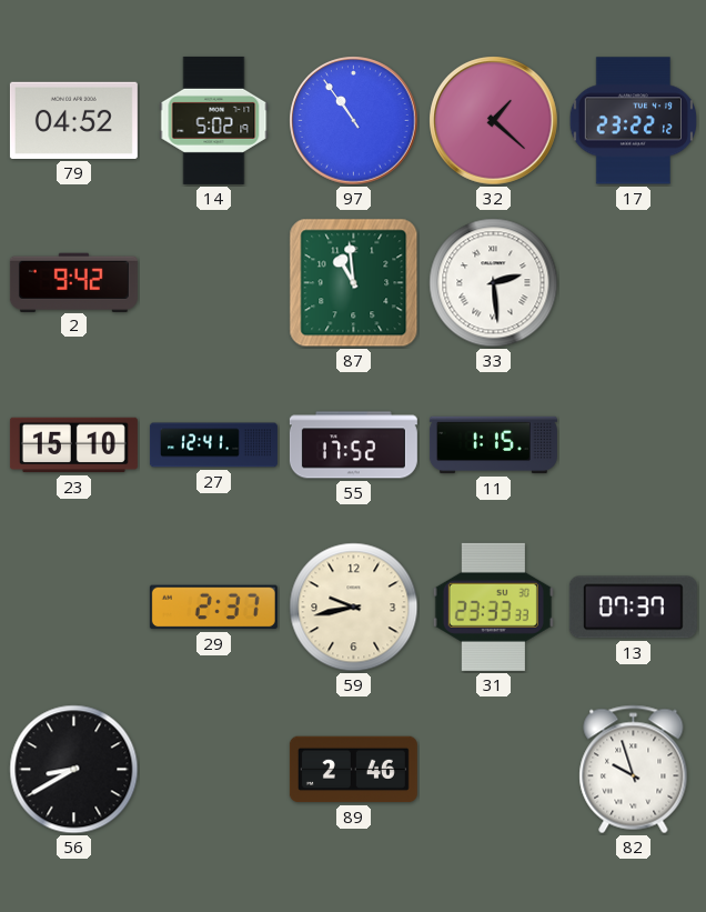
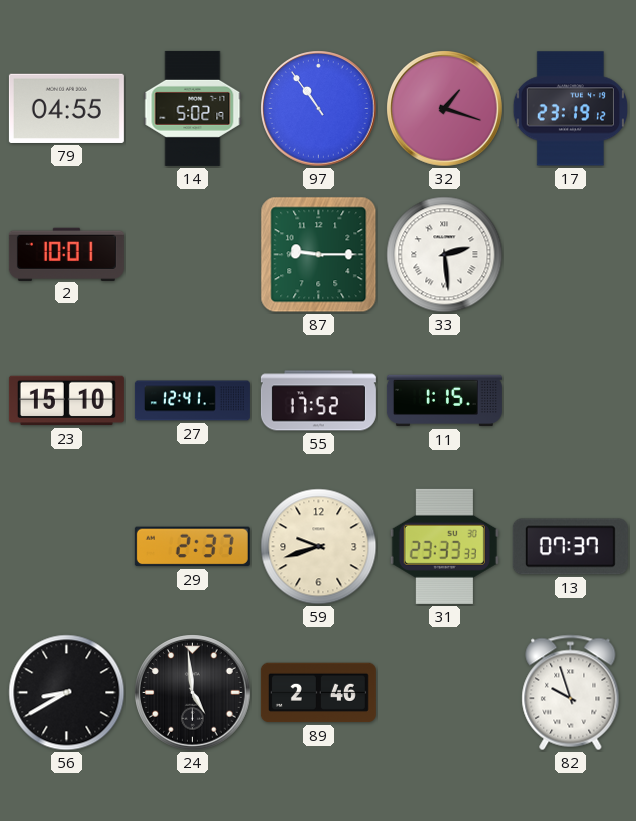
79: 04:52 -> 04:55 (66, 108)
32: 1:22 -> 1:18 (445, 109)
17: 23:22 -> 23:19 (570, 109)
2: 9:42 -> 10:01 (66, 254)
87: 10:59 -> 9:15 (319, 255)
59: 9:43 -> 9:42 (319, 547)
24: none -> 4:59 (193, 693)
